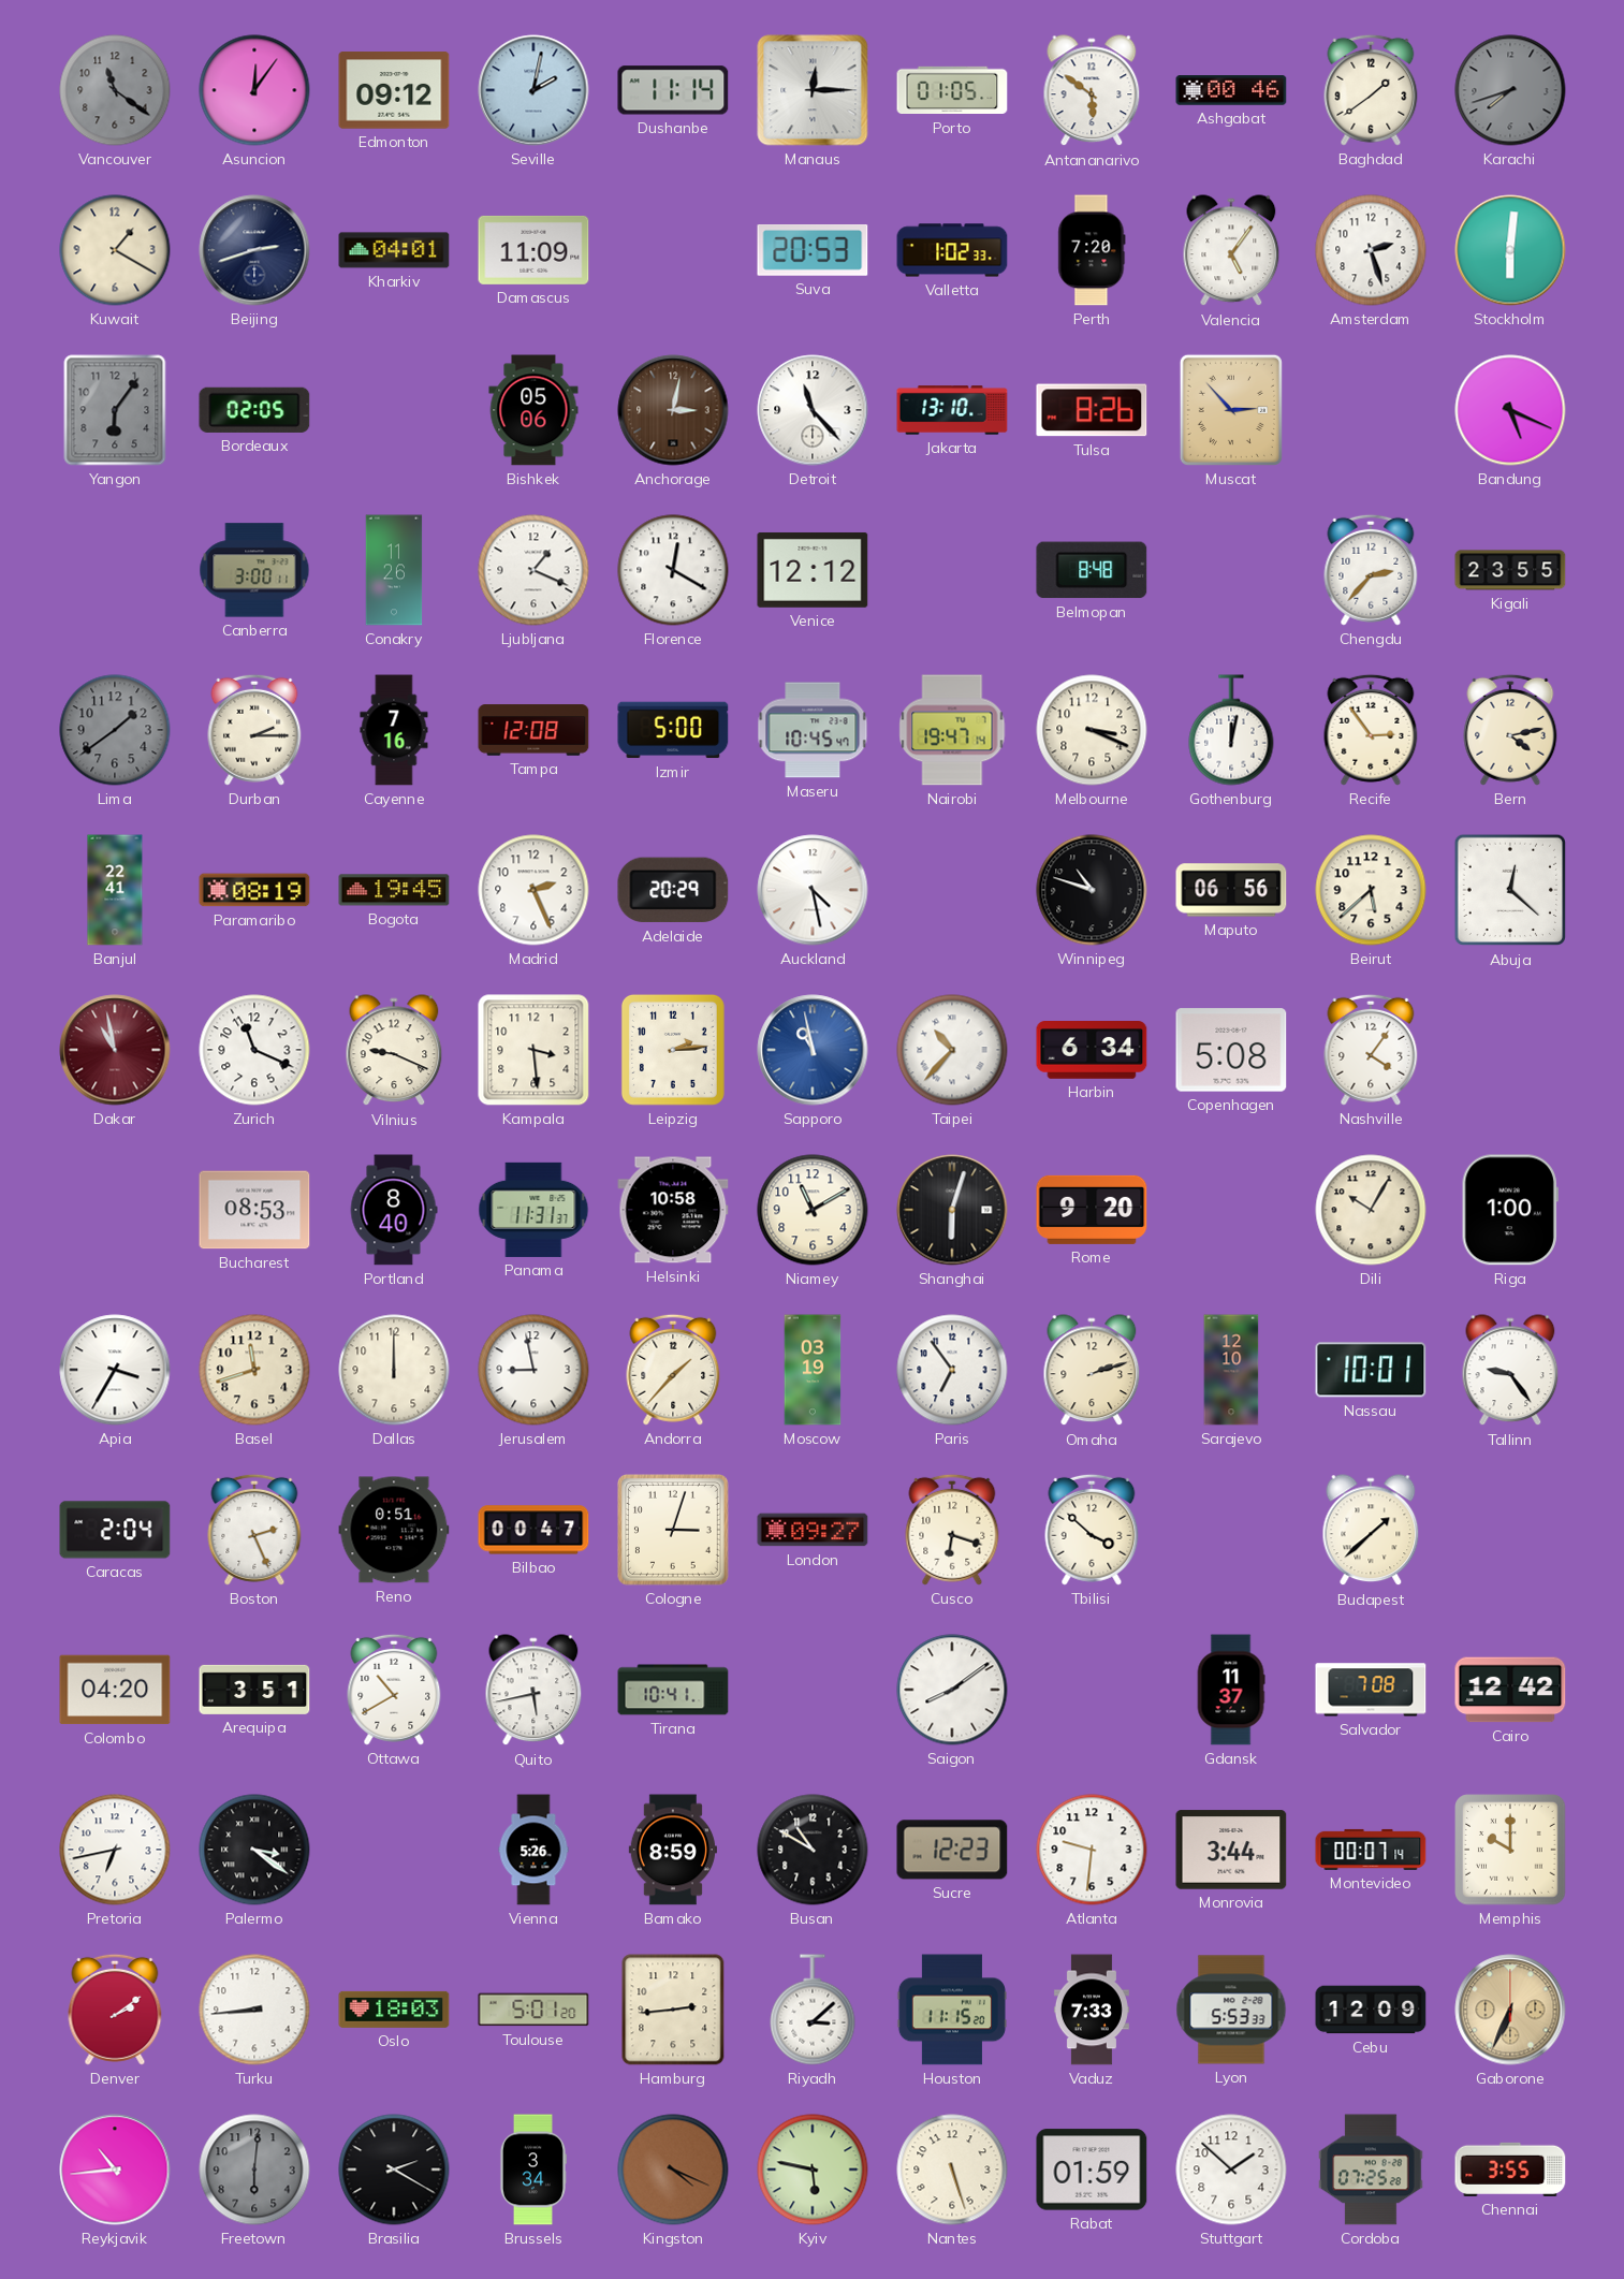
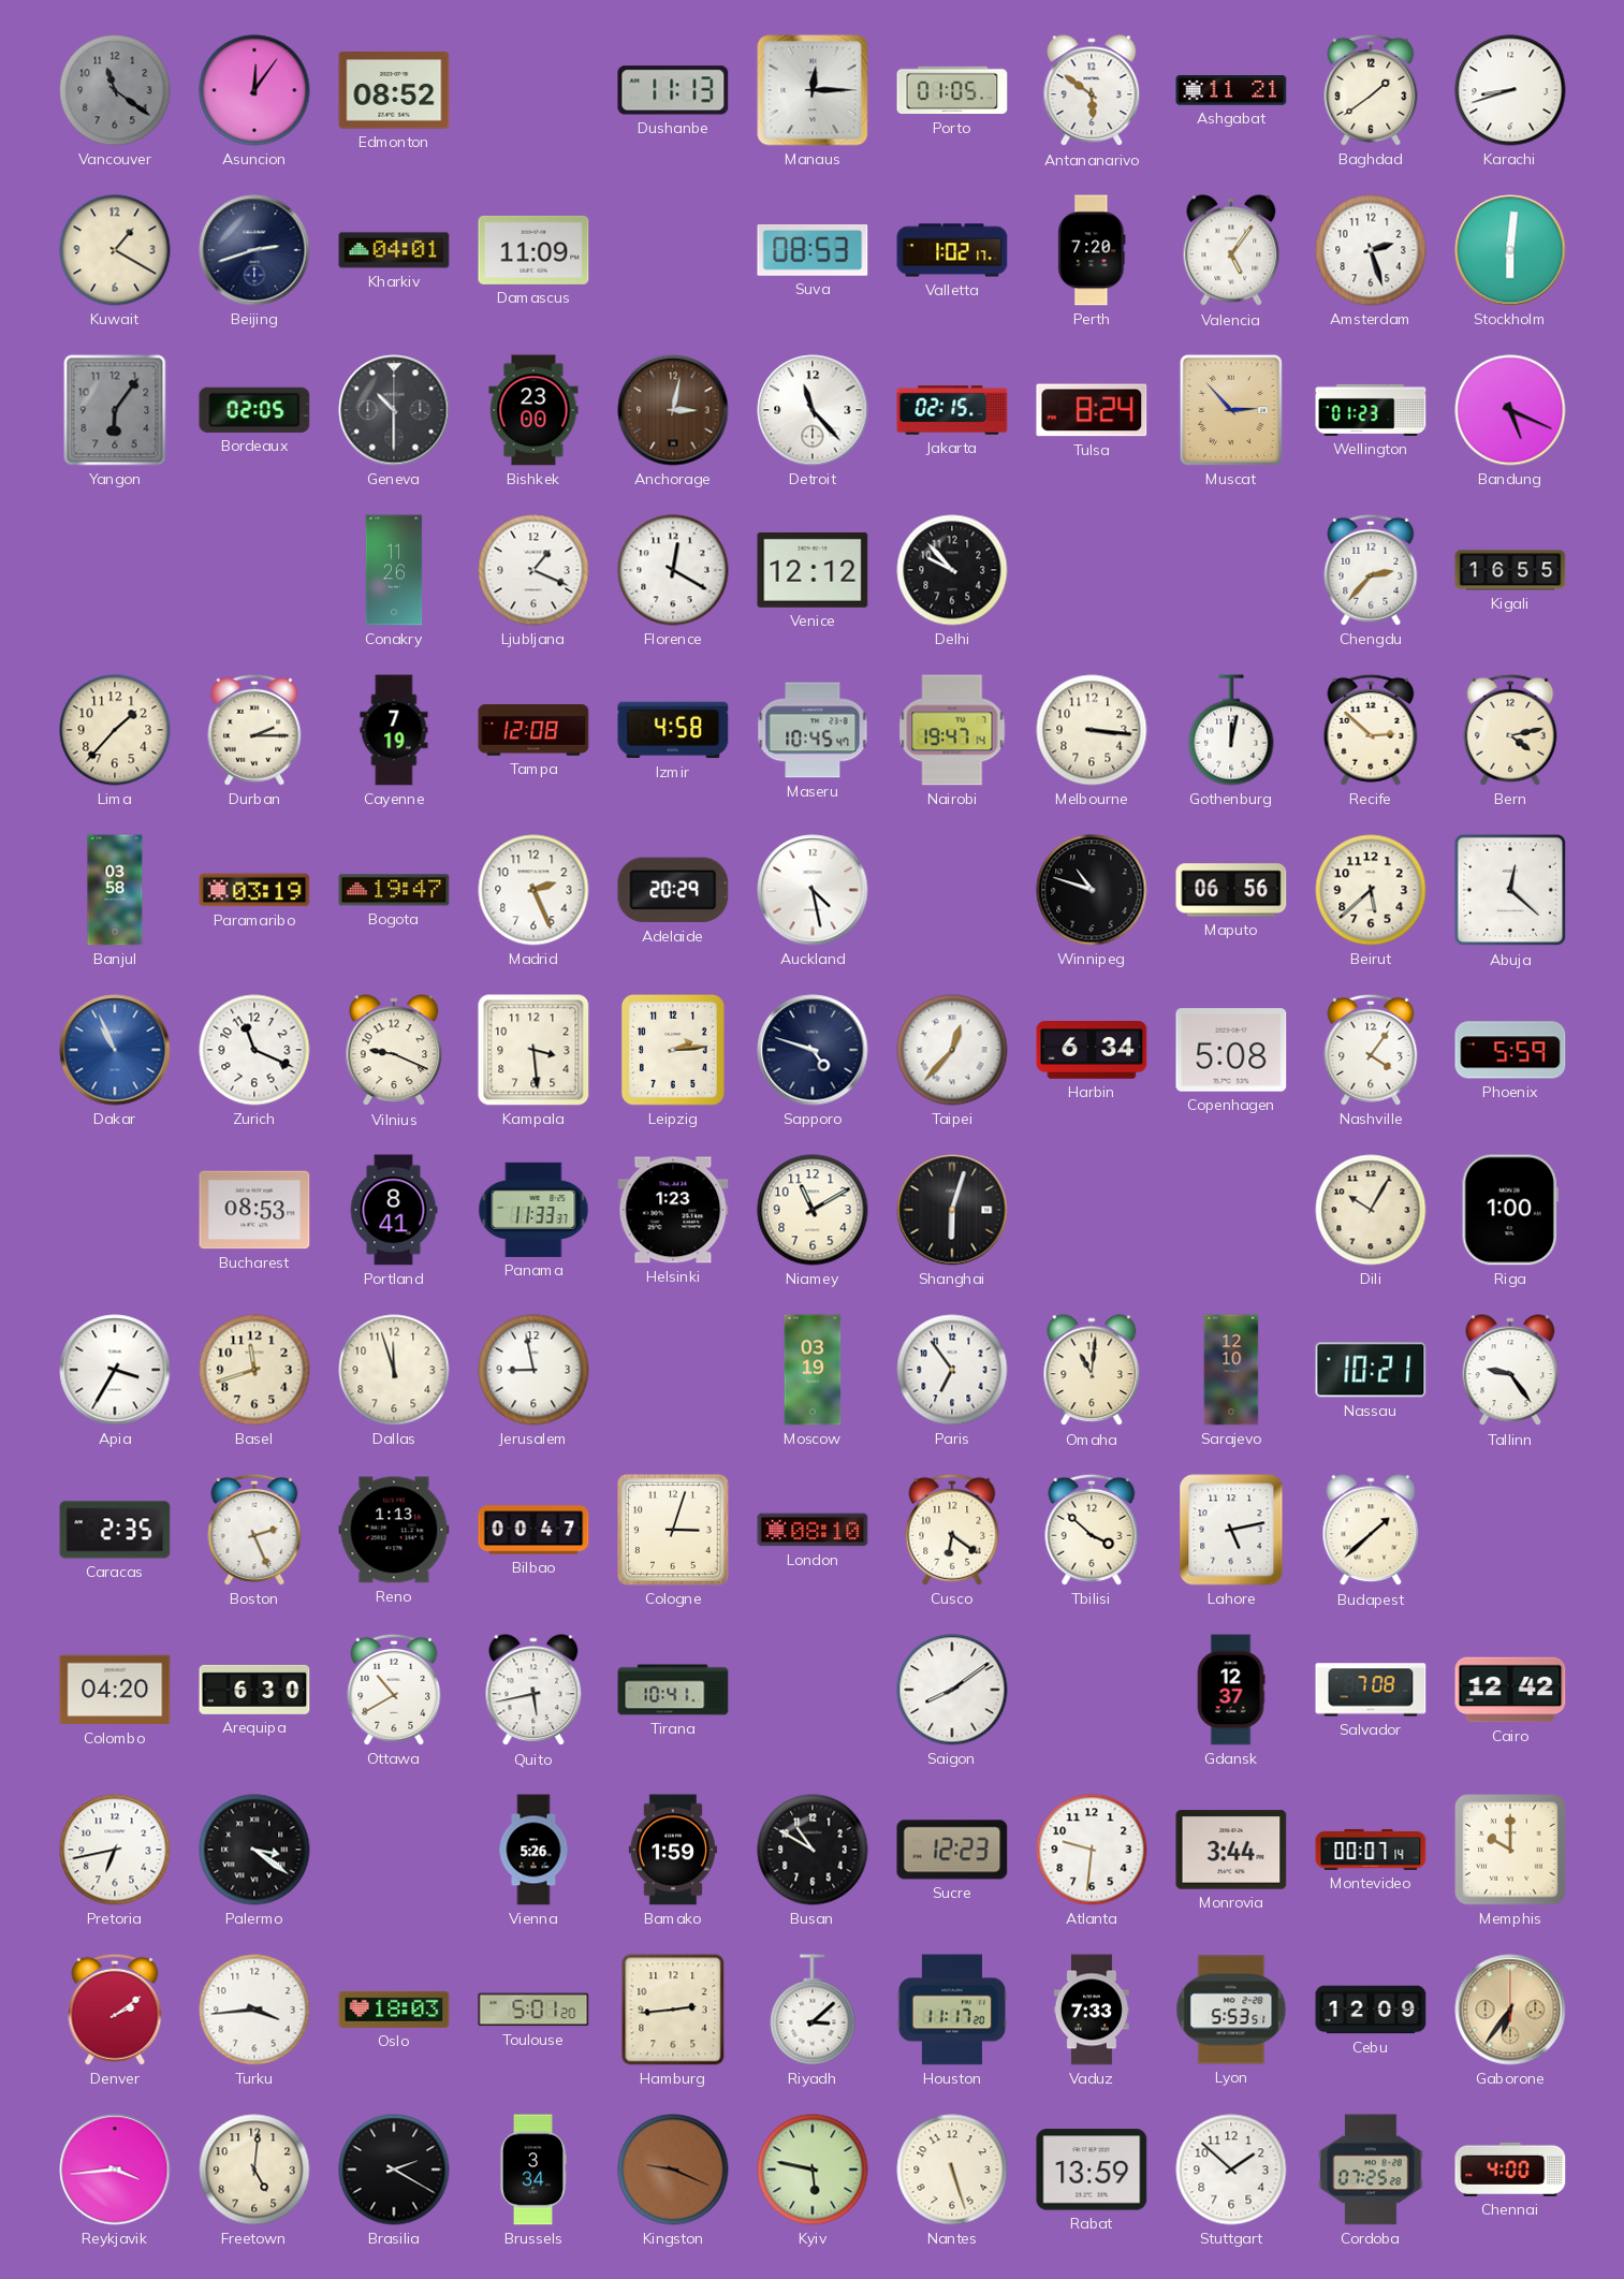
Edmonton: 09:12 -> 08:52 (394, 90)
Seville: 2:02 -> none (533, 90)
Dushanbe: 11:14 -> 11:13 (673, 90)
Ashgabat: 00:46 -> 11:21 (1231, 90)
Karachi: 7:42 -> 8:42 (1510, 90)
Karachi dial: grey -> white (1510, 90)
Suva: 20:53 -> 08:53 (813, 251)
Valletta: 1:02:33 -> 1:02:17 (952, 250)
Geneva: none -> 10:30 (394, 410)
Bishkek: 05:06 -> 23:00 (533, 410)
Jakarta: 13:10 -> 02:15 (952, 410)
Tulsa: 8:26 -> 8:24 (1092, 410)
Wellington: none -> 01:23 (1371, 410)
Canberra: 3:00 -> none (254, 570)
Delhi: none -> 9:53 (952, 570)
Belmopan: 8:48 -> none (1092, 570)
Kigali: 23:55 -> 16:55 (1510, 570)
Lima: 1:39 -> 1:37 (115, 730)
Lima dial: grey -> cream (115, 730)
Cayenne: 7:16 -> 7:19 (394, 730)
Izmir: 5:00 -> 4:58 (673, 730)
Melbourne: 3:19 -> 3:16 (1092, 730)
Recife: 2:54 -> 2:52 (1371, 730)
Banjul: 22:41 -> 03:58 (115, 890)
Paramaribo: 08:19 -> 03:19 (254, 890)
Bogota: 19:45 -> 19:47 (394, 890)
Dakar: 10:58 -> 10:56 (115, 1050)
Dakar dial: burgundy -> blue (115, 1050)
Sapporo: 10:58 -> 4:48 (813, 1050)
Sapporo dial: blue -> navy (813, 1050)
Taipei: 10:37 -> 12:37 (952, 1050)
Phoenix: none -> 5:59 (1510, 1050)
Portland: 8:40 -> 8:41 (394, 1210)
Panama: 11:31 -> 11:33 (533, 1210)
Helsinki: 10:58 -> 1:23 (673, 1210)
Rome: 9:20 -> none (1092, 1210)
Dallas: 12:00 -> 11:57 (394, 1370)
Andorra: 1:37 -> none (673, 1370)
Omaha: 2:12 -> 11:01 (1092, 1371)
Nassau: 10:01 -> 10:21 (1371, 1370)
Caracas: 2:04 -> 2:35 (115, 1530)
Reno: 0:51 -> 1:13 (394, 1530)
London: 09:27 -> 08:10 (813, 1530)
Cusco: 6:18 -> 6:21 (952, 1530)
Lahore: none -> 5:13 (1231, 1530)
Arequipa: 3:51 -> 6:30 (254, 1690)
Gdansk: 11:37 -> 12:37 (1231, 1690)
Bamako: 8:59 -> 1:59 (673, 1850)
Turku: 8:44 -> 3:44 (254, 2010)
Houston: 11:15 -> 11:17 (952, 2010)
Lyon: 5:53:33 -> 5:53:51 (1231, 2010)
Gaborone: 6:34 -> 6:36 (1510, 2010)
Reykjavik: 10:44 -> 3:44 (115, 2170)
Freetown: 6:01 -> 5:01 (254, 2170)
Freetown dial: grey -> cream (254, 2170)
Kingston: 4:19 -> 9:19 (673, 2170)
Rabat: 01:59 -> 13:59 (1092, 2170)
Chennai: 3:55 -> 4:00 (1510, 2170)
